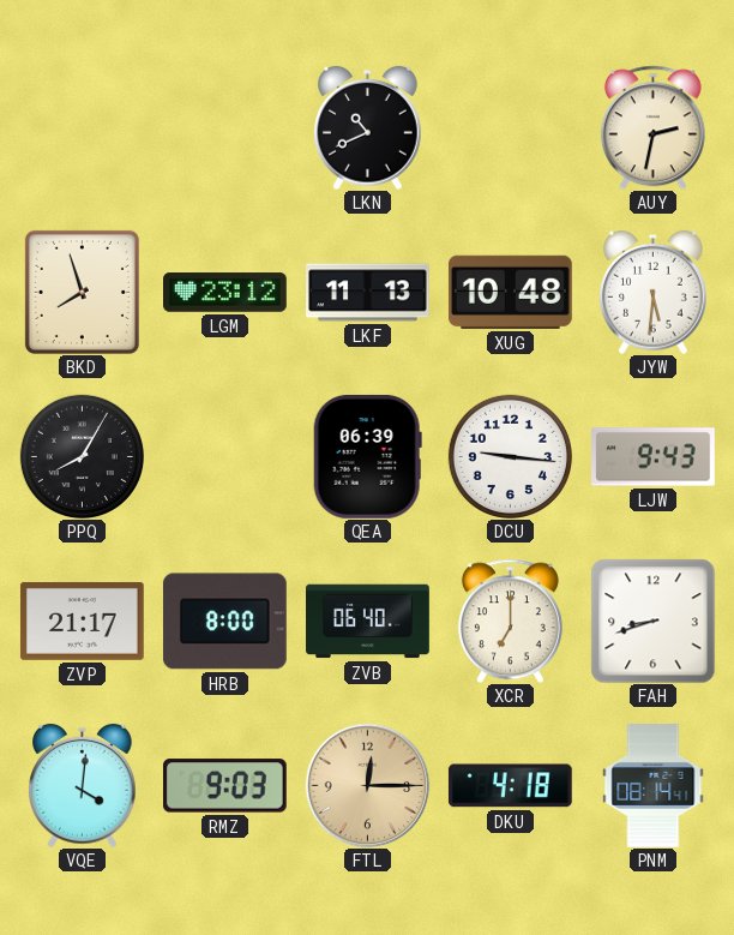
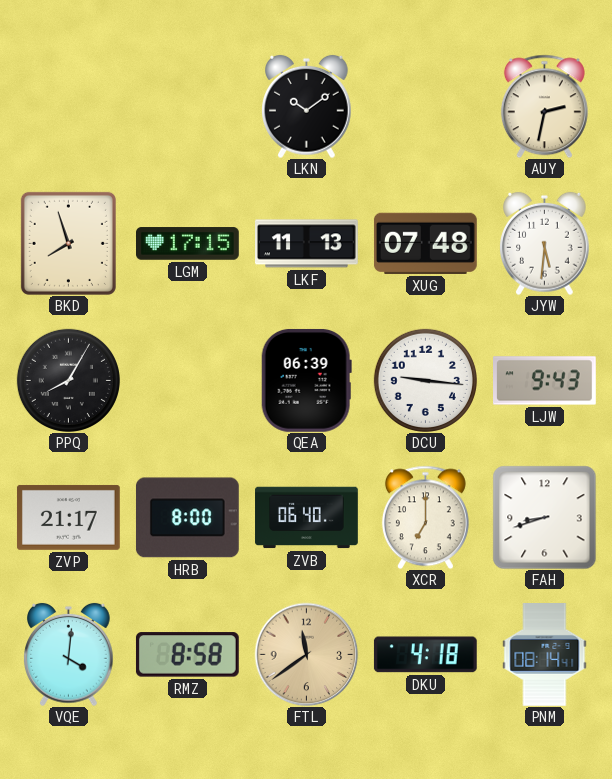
LKN: 10:41 -> 10:09 (307, 106)
LGM: 23:12 -> 17:15 (188, 244)
XUG: 10:48 -> 07:48 (425, 243)
RMZ: 9:03 -> 8:58 (187, 655)
FTL: 12:15 -> 11:39 (306, 654)
